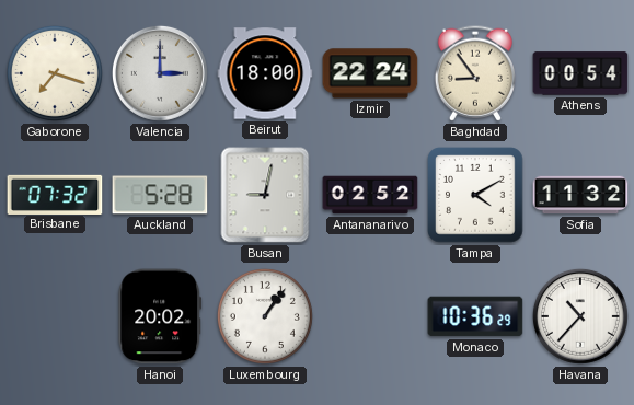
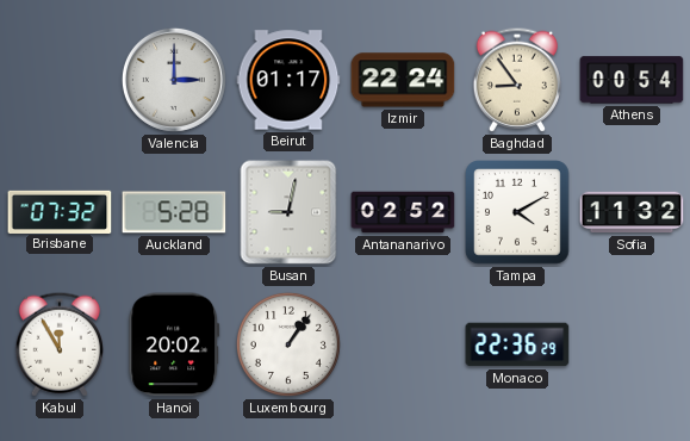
Gaborone: 7:18 -> none (55, 73)
Beirut: 18:00 -> 01:17 (288, 80)
Kabul: none -> 11:55 (60, 344)
Monaco: 10:36 -> 22:36 (517, 344)
Havana: 10:37 -> none (580, 316)
